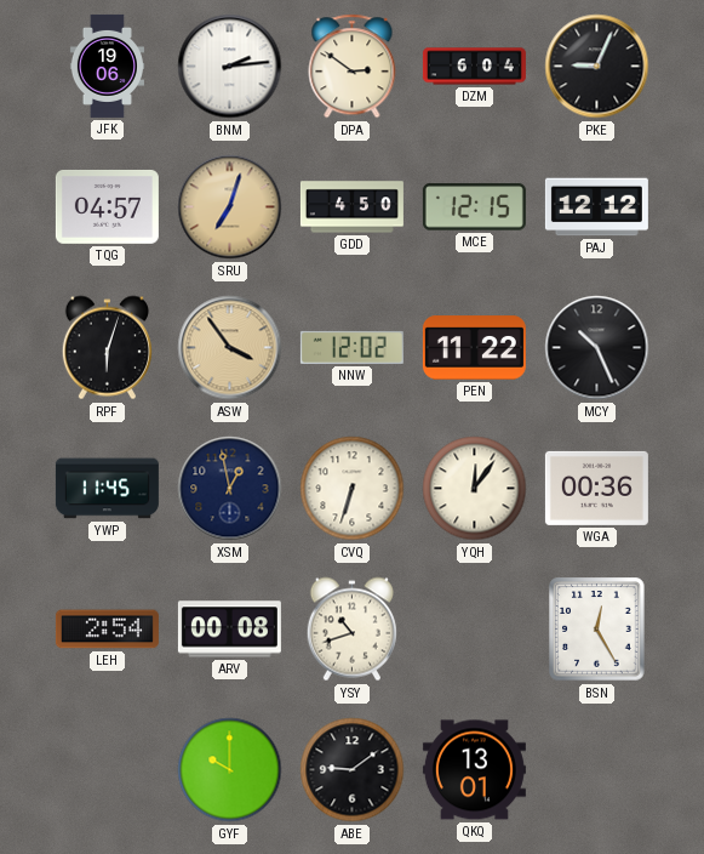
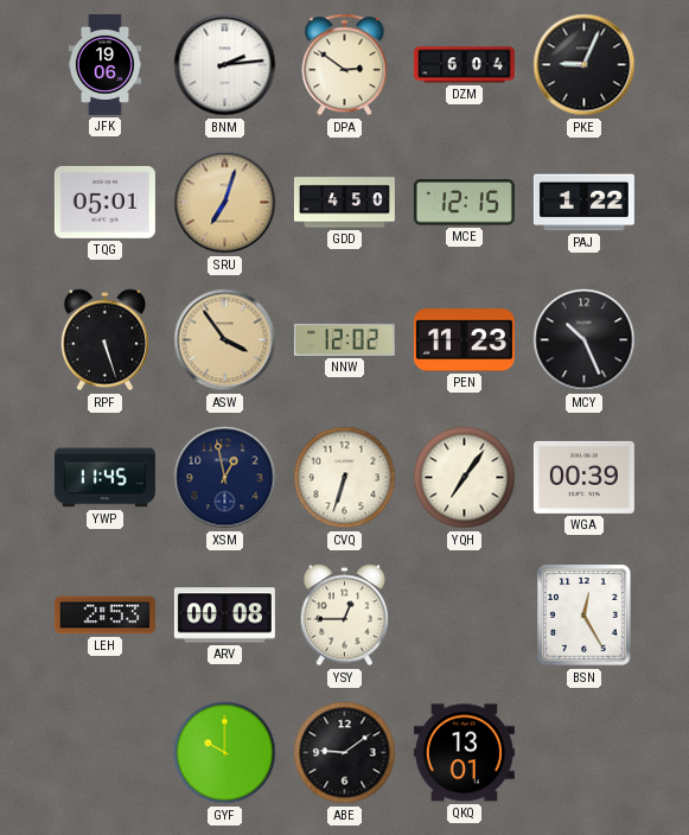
TQG: 04:57 -> 05:01 (104, 202)
PAJ: 12:12 -> 1:22 (583, 203)
RPF: 6:03 -> 5:27 (104, 340)
PEN: 11:22 -> 11:23 (464, 340)
YQH: 12:06 -> 7:06 (465, 478)
WGA: 00:36 -> 00:39 (583, 477)
LEH: 2:54 -> 2:53 (104, 616)
YSY: 10:42 -> 12:45 (344, 616)
